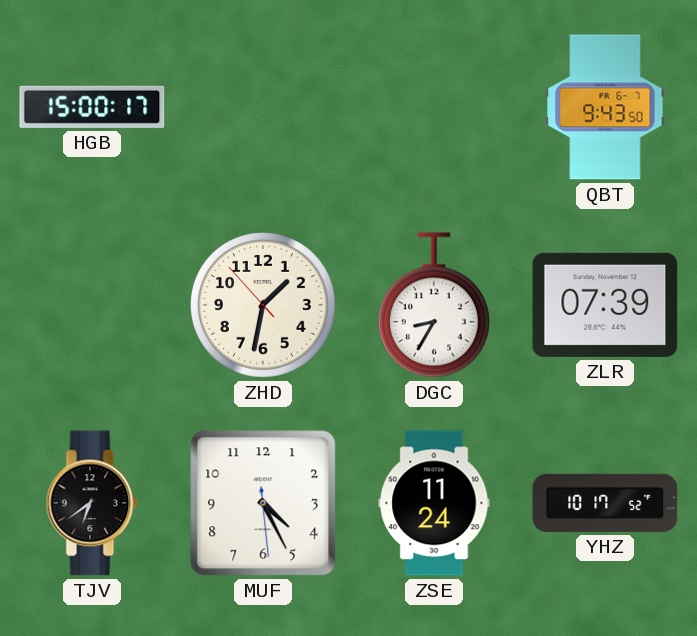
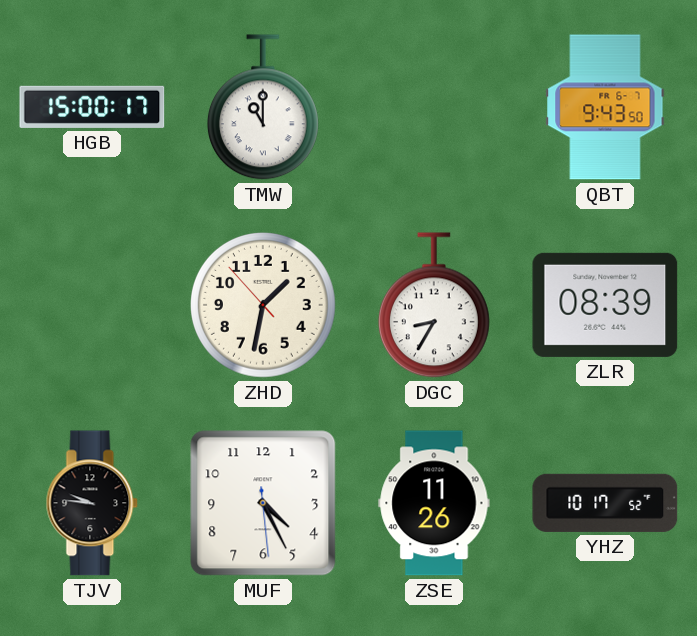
TMW: none -> 11:00 (263, 107)
ZLR: 07:39 -> 08:39 (605, 305)
TJV: 6:39 -> 9:46 (92, 503)
ZSE: 11:24 -> 11:26 (434, 503)
